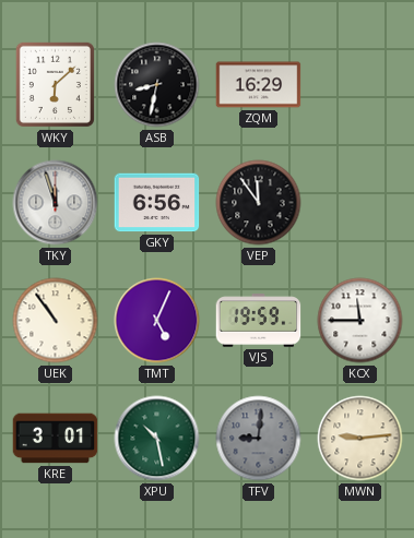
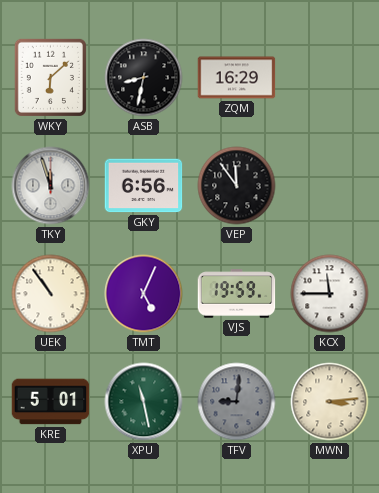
KRE: 3:01 -> 5:01 (51, 402)
XPU: 10:28 -> 11:28 (144, 402)
MWN: 9:14 -> 3:14 (330, 402)
